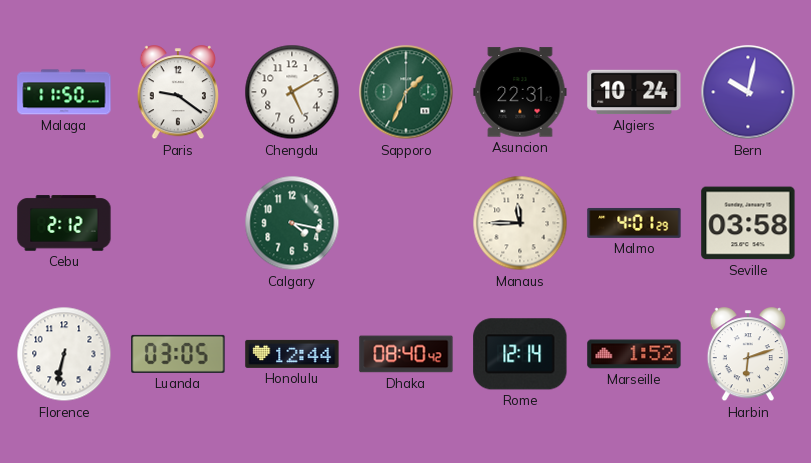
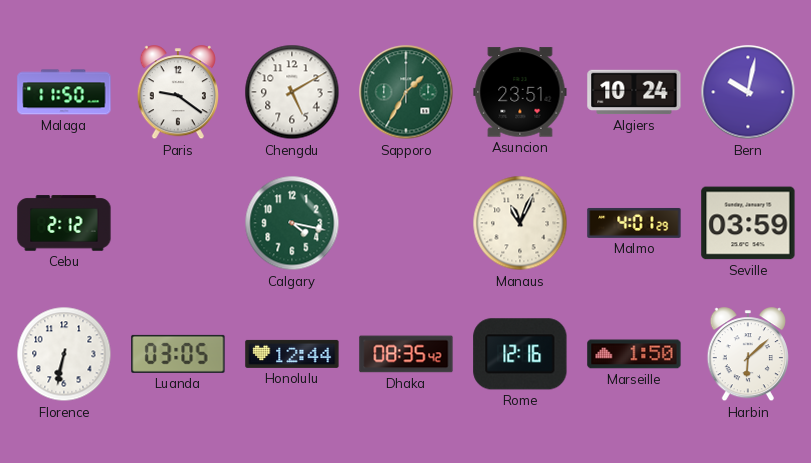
Sapporo: 1:34 -> 1:35 (406, 92)
Asuncion: 22:31 -> 23:51 (520, 92)
Manaus: 11:45 -> 11:04 (520, 223)
Seville: 03:58 -> 03:59 (748, 223)
Dhaka: 08:40 -> 08:35 (406, 354)
Rome: 12:14 -> 12:16 (520, 354)
Marseille: 1:52 -> 1:50 (634, 354)
Harbin: 6:12 -> 6:08 (748, 355)
